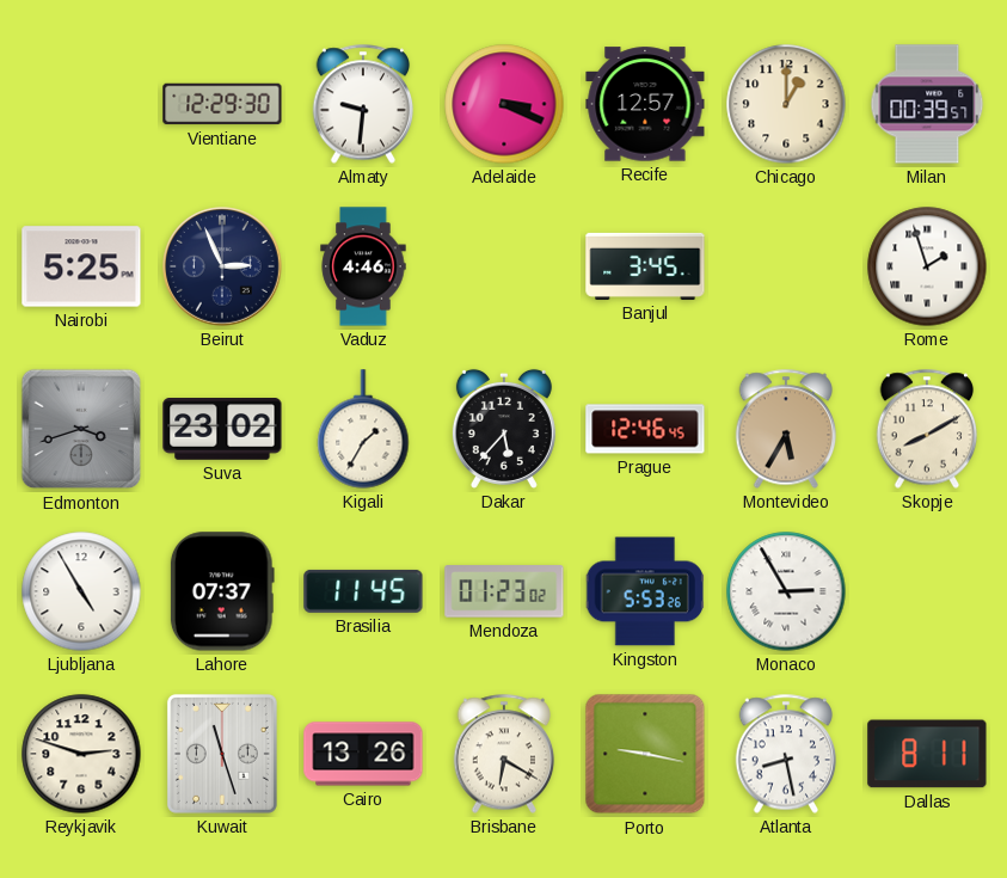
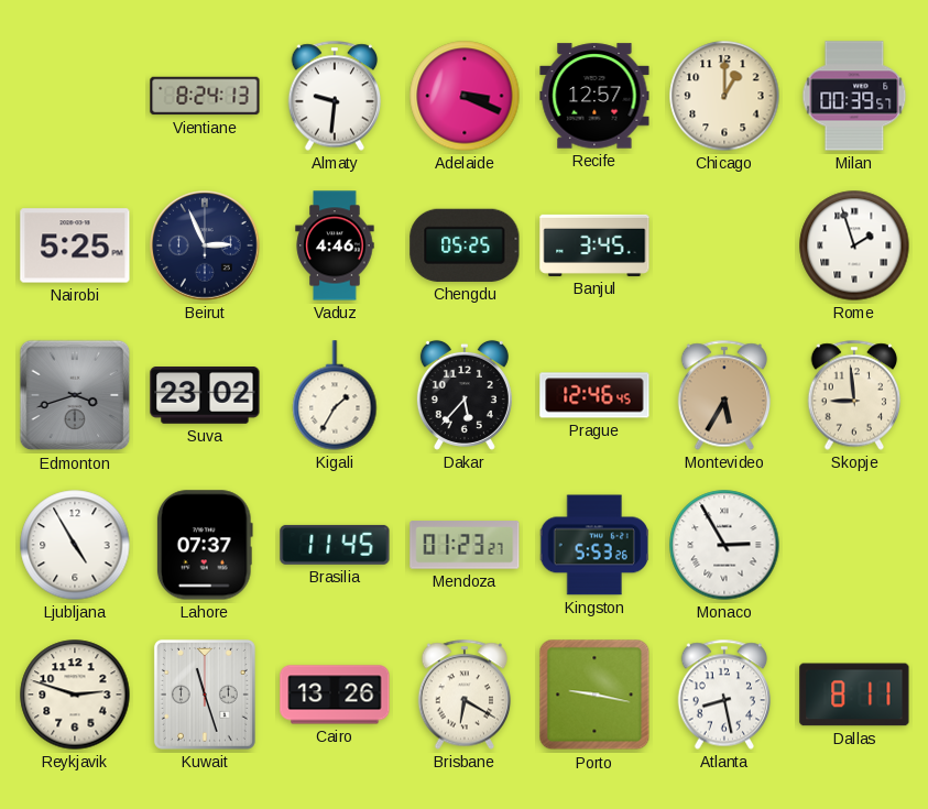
Vientiane: 12:29 -> 8:24 (205, 96)
Chengdu: none -> 05:25 (465, 245)
Skopje: 8:10 -> 8:59 (854, 395)
Mendoza: 01:23:02 -> 01:23:27 (465, 545)
